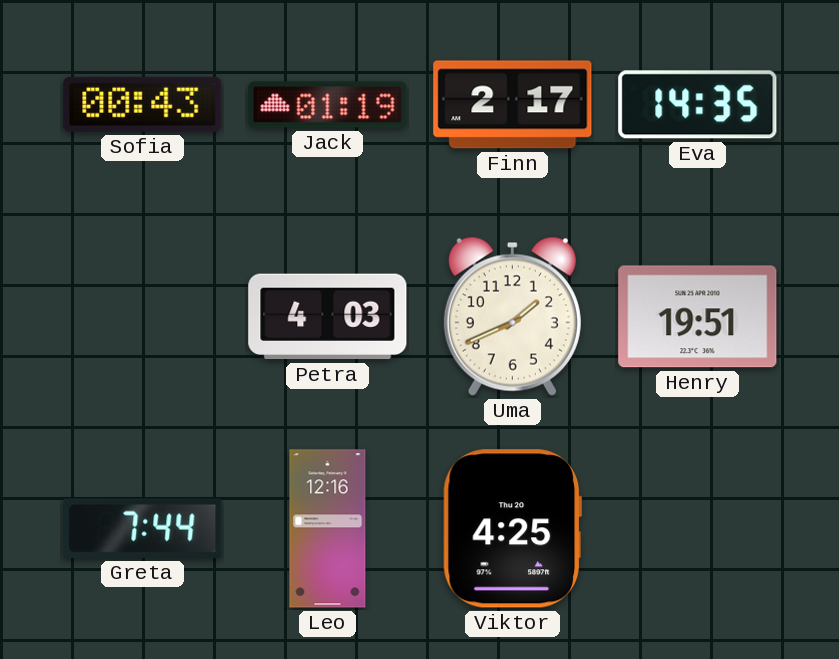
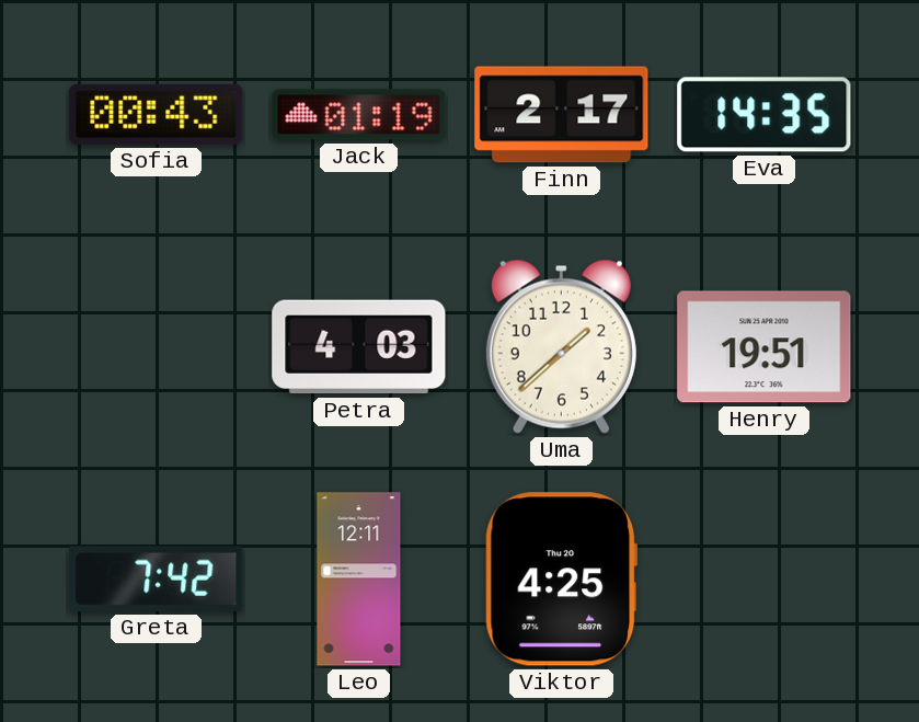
Uma: 1:41 -> 1:38 (561, 346)
Greta: 7:44 -> 7:42 (157, 578)
Leo: 12:16 -> 12:11 (359, 580)
